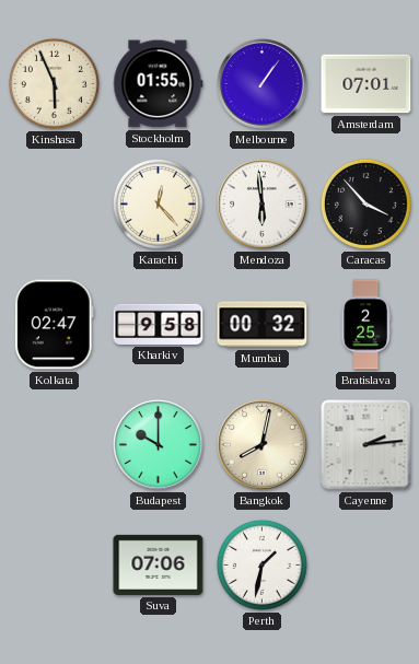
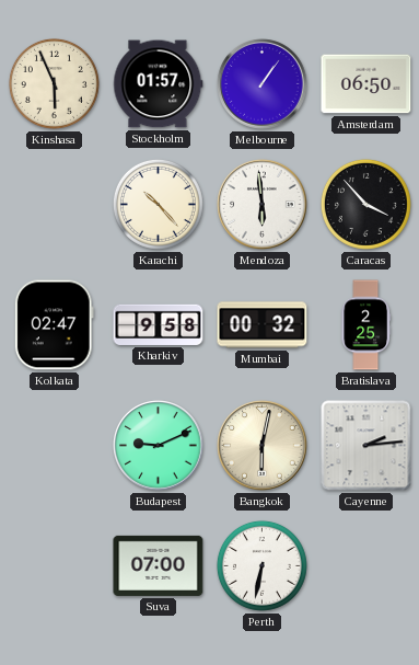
Stockholm: 01:55 -> 01:57 (159, 84)
Amsterdam: 07:01 -> 06:50 (366, 84)
Karachi: 12:23 -> 10:23 (158, 204)
Budapest: 10:00 -> 9:11 (159, 446)
Bangkok: 8:02 -> 6:02 (263, 446)
Suva: 07:06 -> 07:00 (159, 565)
Perth: 1:32 -> 6:32 (261, 565)
